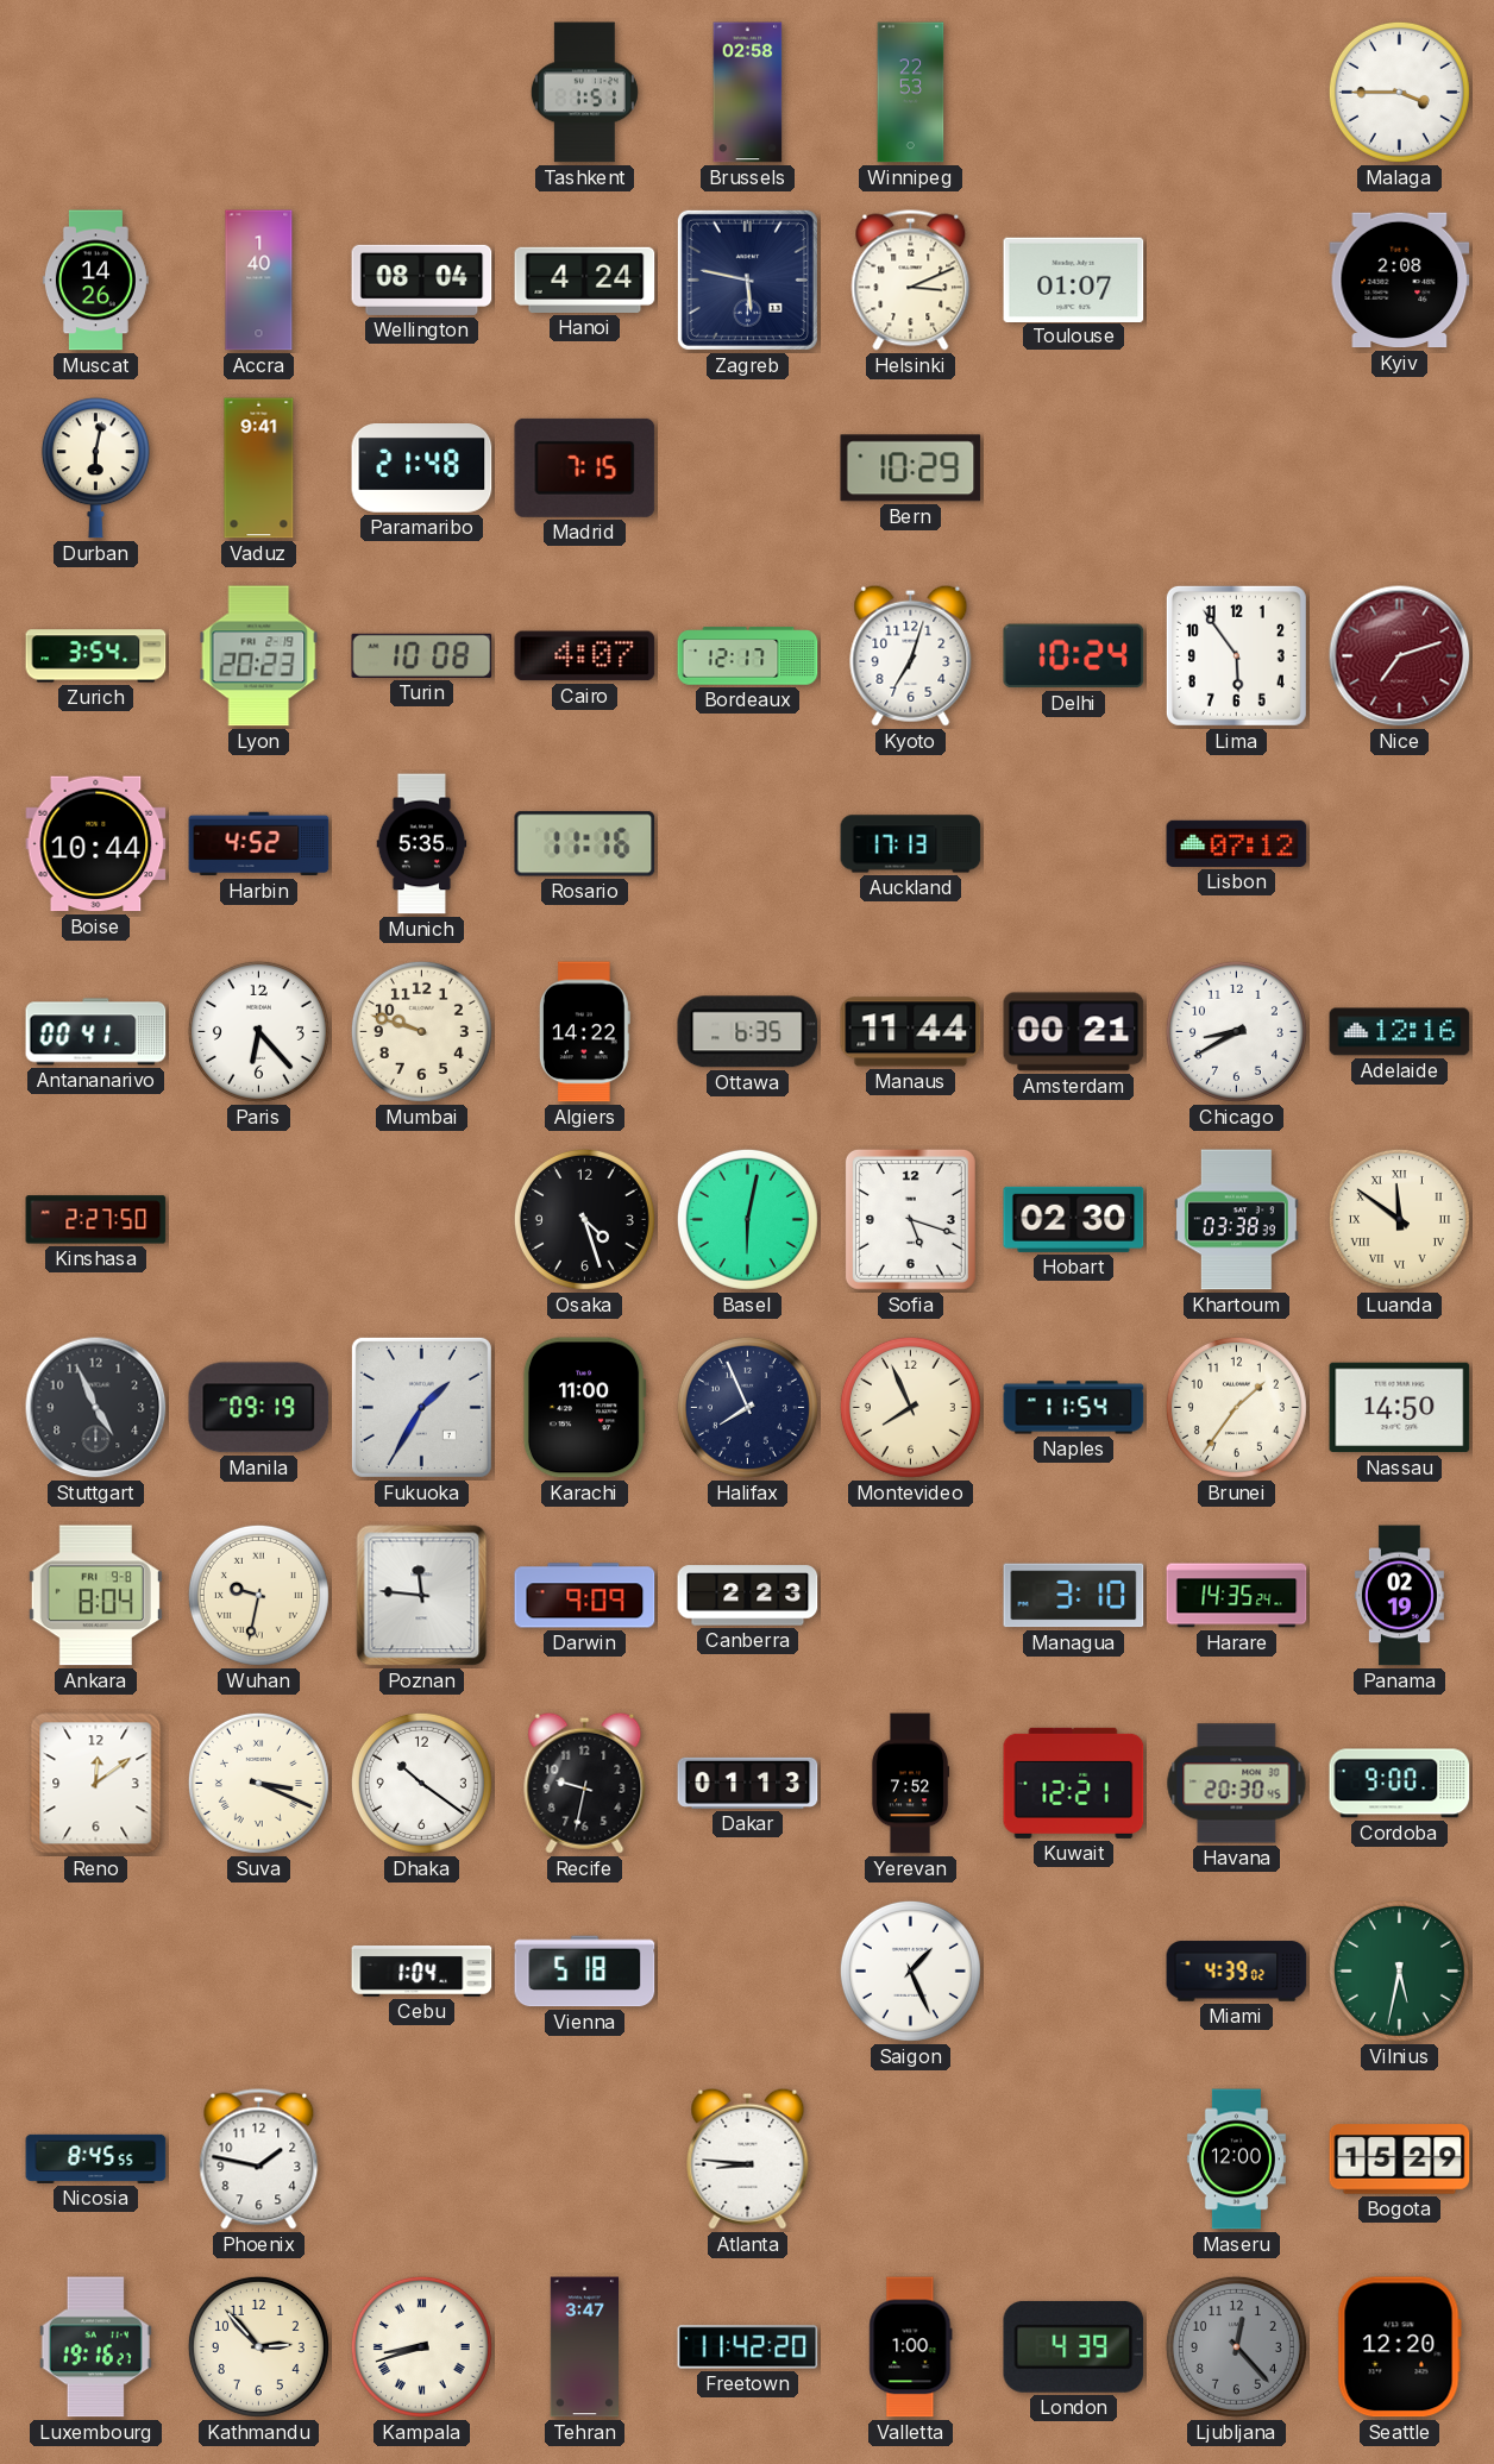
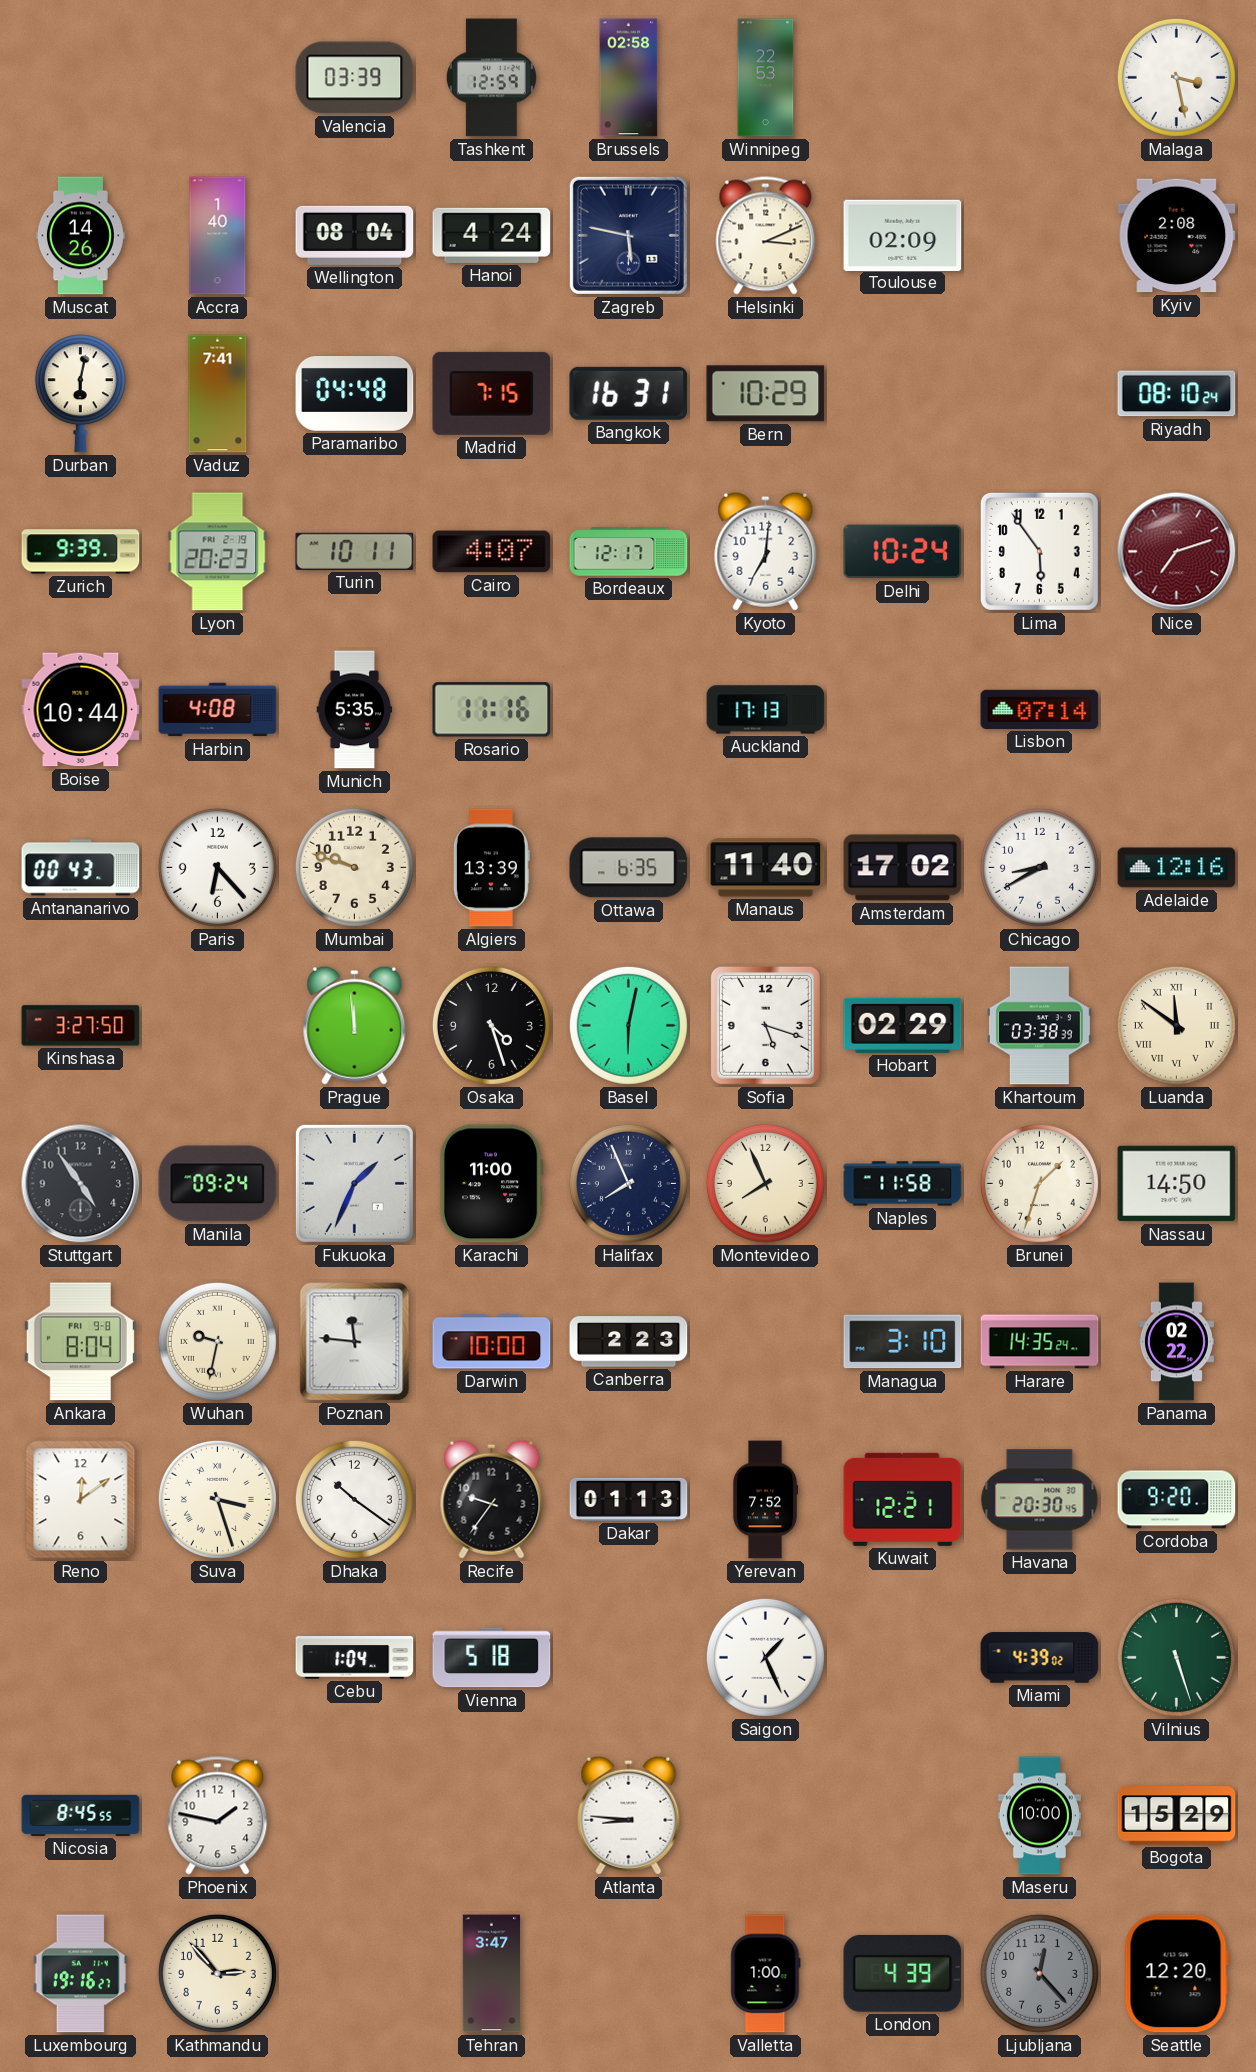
Valencia: none -> 03:39 (355, 78)
Tashkent: 1:51 -> 12:59 (491, 78)
Malaga: 3:45 -> 3:28 (1176, 77)
Toulouse: 01:07 -> 02:09 (903, 235)
Vaduz: 9:41 -> 7:41 (218, 394)
Paramaribo: 21:48 -> 04:48 (355, 394)
Bangkok: none -> 16:31 (629, 393)
Riyadh: none -> 08:10 (1177, 394)
Zurich: 3:54 -> 9:39 (81, 552)
Turin: 10:08 -> 10:11 (355, 551)
Kyoto: 7:03 -> 7:01 (766, 551)
Harbin: 4:52 -> 4:08 (218, 710)
Lisbon: 07:12 -> 07:14 (1040, 709)
Antananarivo: 00:41 -> 00:43 (81, 868)
Algiers: 14:22 -> 13:39 (491, 868)
Manaus: 11:44 -> 11:40 (766, 868)
Amsterdam: 00:21 -> 17:02 (903, 868)
Kinshasa: 2:27 -> 3:27 (81, 1026)
Prague: none -> 11:59 (355, 1025)
Hobart: 02:30 -> 02:29 (903, 1025)
Stuttgart: 4:56 -> 4:54 (81, 1184)
Manila: 09:19 -> 09:24 (218, 1184)
Fukuoka: 1:35 -> 1:34 (354, 1183)
Naples: 11:54 -> 11:58 (903, 1184)
Brunei: 1:36 -> 1:33 (1039, 1183)
Darwin: 9:09 -> 10:00 (492, 1342)
Panama: 02:19 -> 02:22 (1176, 1342)
Suva: 3:19 -> 3:27 (217, 1499)
Recife: 9:32 -> 9:36 (492, 1499)
Cordoba: 9:00 -> 9:20 (1177, 1500)
Vilnius: 5:32 -> 5:27 (1176, 1657)
Maseru: 12:00 -> 10:00 (1039, 1816)
Kampala: 8:42 -> none (421, 2346)
Freetown: 11:42 -> none (748, 2347)
